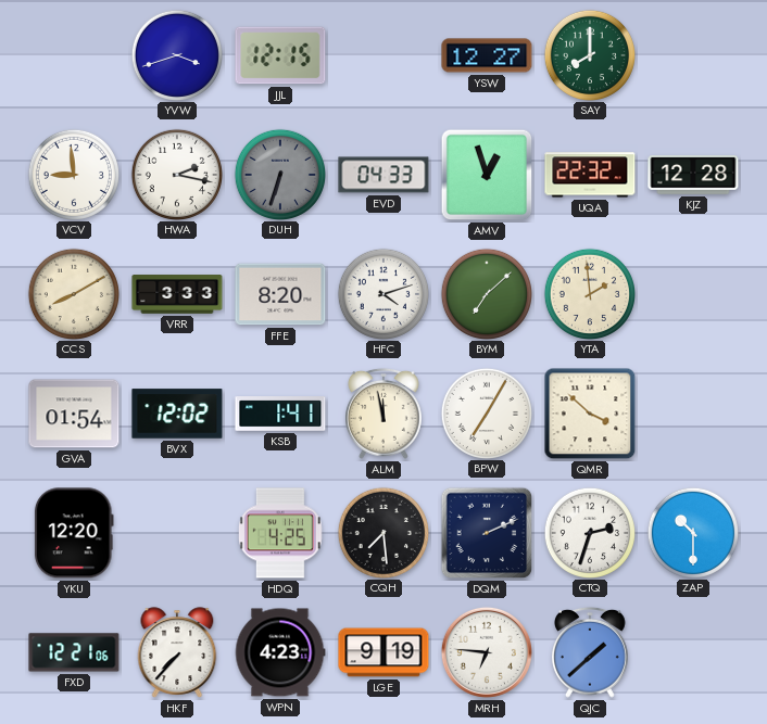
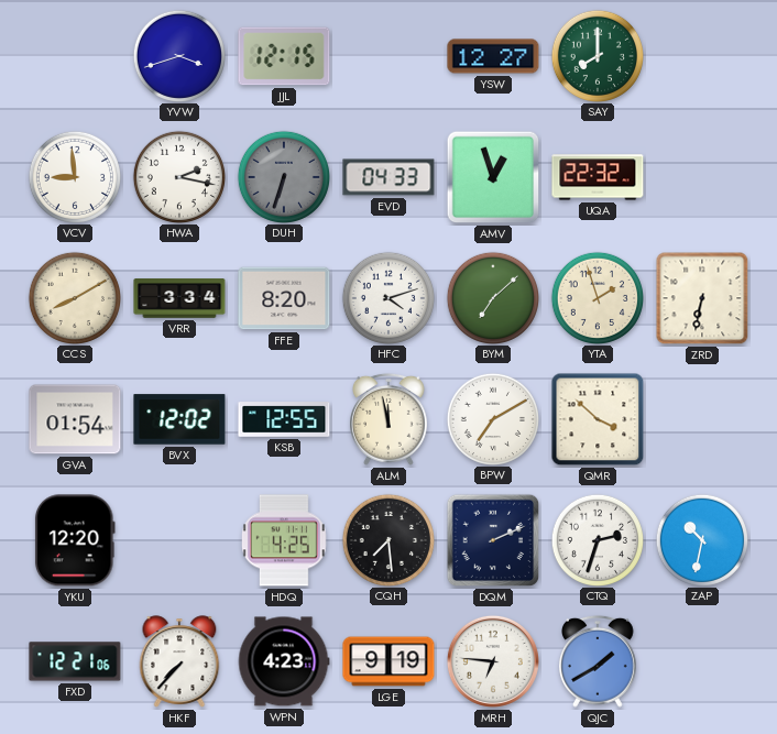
KJZ: 12:28 -> none (693, 176)
VRR: 3:33 -> 3:34 (179, 298)
YTA: 1:59 -> 1:57 (597, 297)
ZRD: none -> 6:32 (702, 298)
KSB: 1:41 -> 12:55 (284, 419)
BPW: 7:05 -> 7:10 (492, 418)
ZAP: 10:30 -> 10:32 (701, 539)
QJC: 1:38 -> 1:40 (599, 661)
